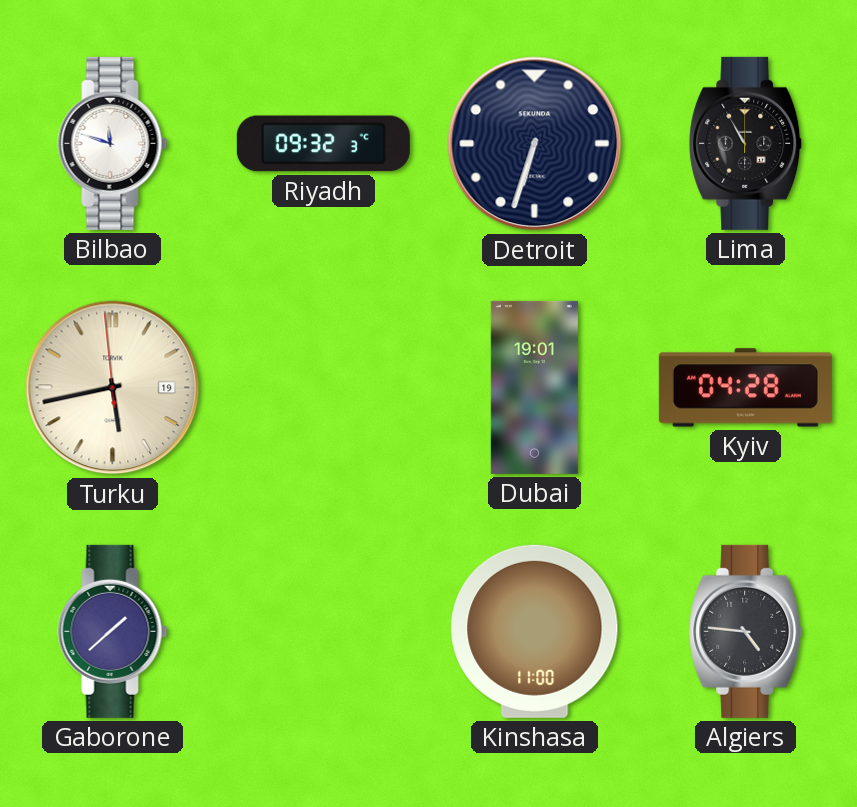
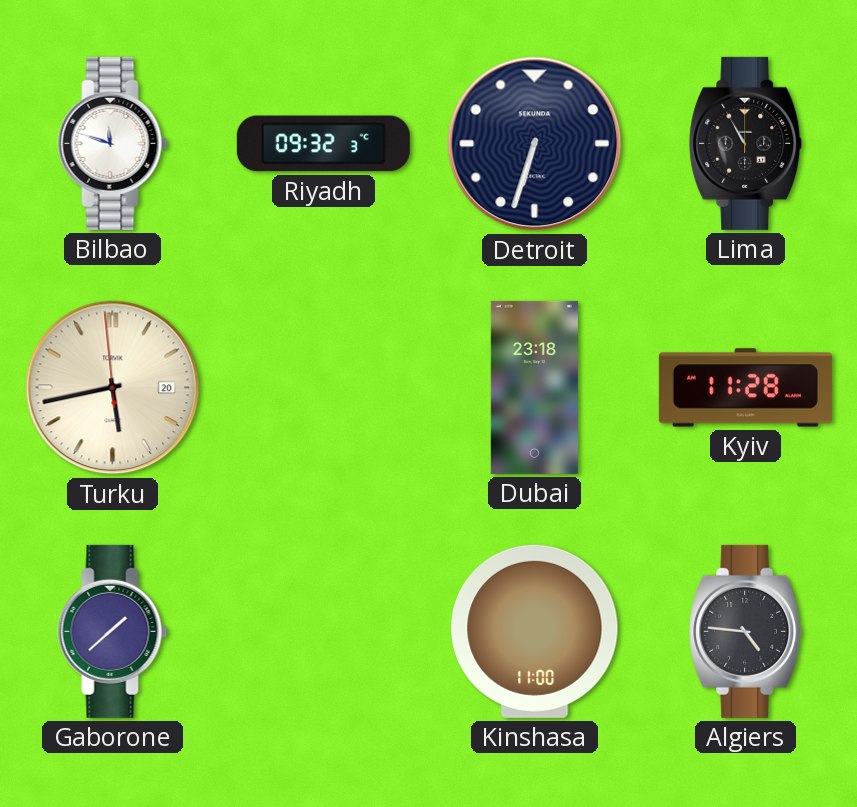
Turku date: 19 -> 20 (113, 388)
Dubai: 19:01 -> 23:18 (534, 387)
Kyiv: 04:28 -> 11:28 (745, 388)
